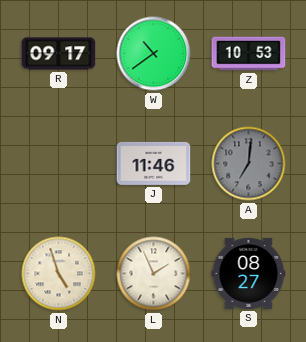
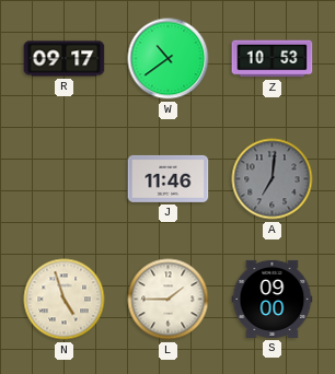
L: 1:56 -> 1:45 (169, 300)
S: 08:27 -> 09:00 (273, 299)
